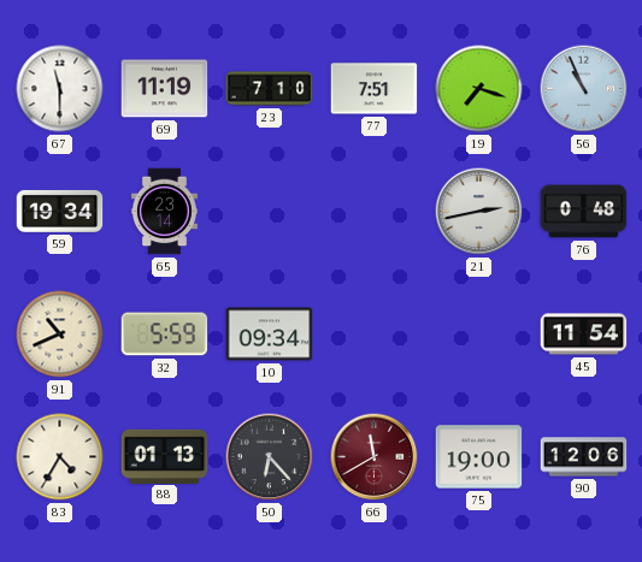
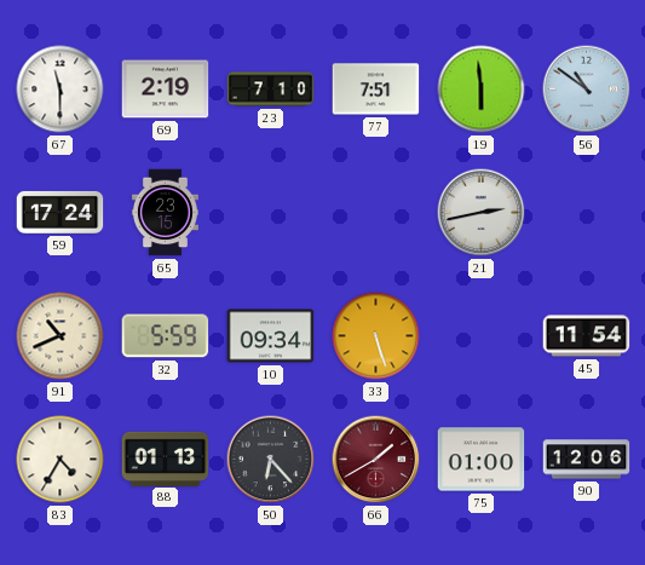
69: 11:19 -> 2:19 (166, 90)
19: 7:18 -> 5:59 (482, 90)
56: 10:56 -> 10:51 (587, 90)
59: 19:34 -> 17:24 (61, 212)
65: 23:14 -> 23:15 (165, 213)
76: 0:48 -> none (584, 212)
33: none -> 5:27 (376, 336)
66: 11:40 -> 1:40 (376, 460)
75: 19:00 -> 01:00 (482, 460)
